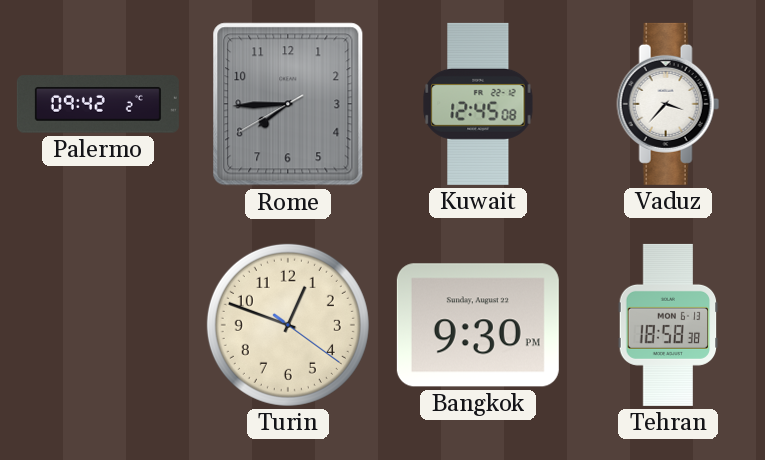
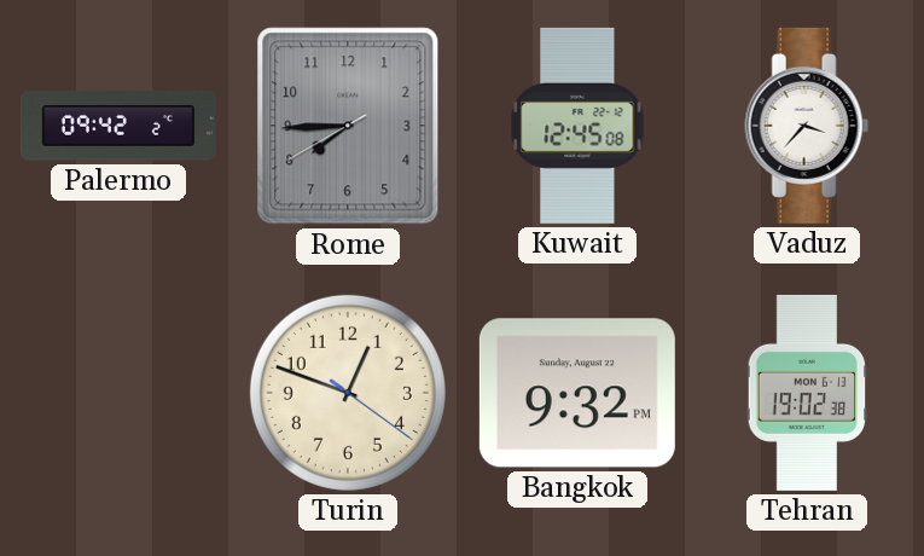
Bangkok: 9:30 -> 9:32 (577, 393)
Tehran: 18:58 -> 19:02 (807, 393)
